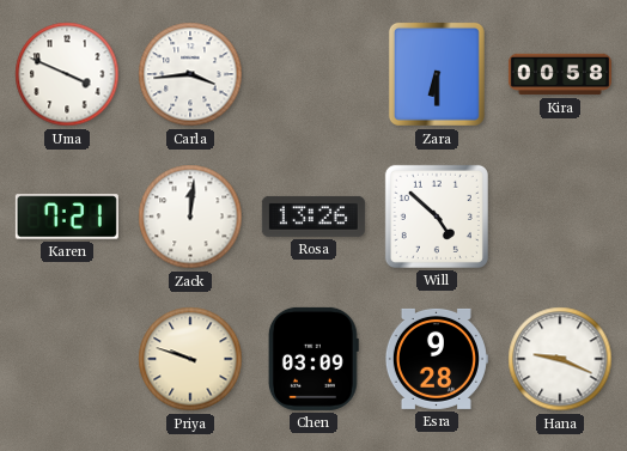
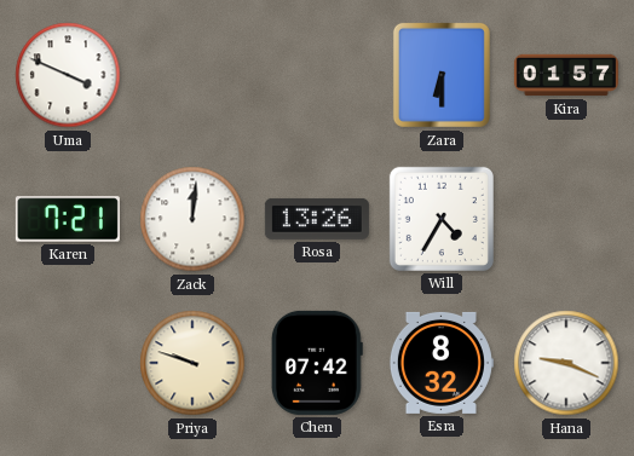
Carla: 3:44 -> none (190, 74)
Kira: 00:58 -> 01:57 (566, 75)
Will: 4:52 -> 4:35 (442, 219)
Chen: 03:09 -> 07:42 (317, 363)
Esra: 9:28 -> 8:32 (440, 363)
